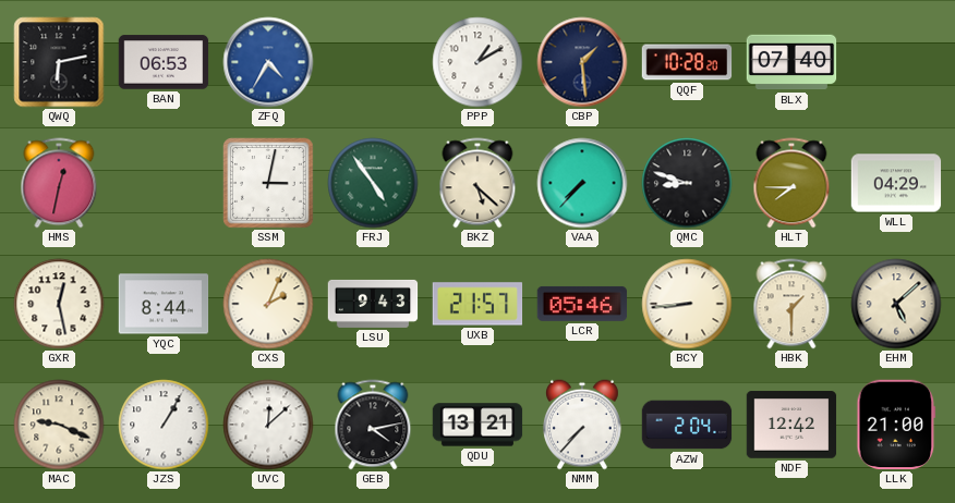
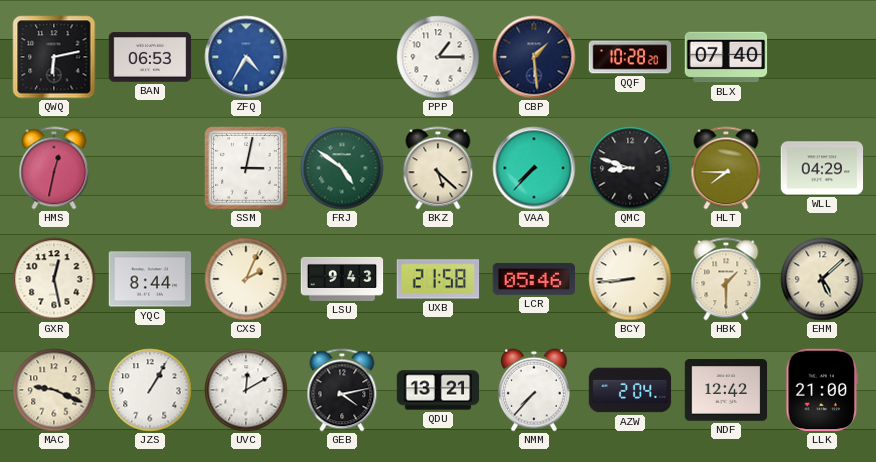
PPP: 1:10 -> 1:15 (438, 57)
FRJ: 4:54 -> 4:51 (342, 168)
UXB: 21:57 -> 21:58 (438, 279)
UVC: 12:08 -> 12:10 (246, 390)
